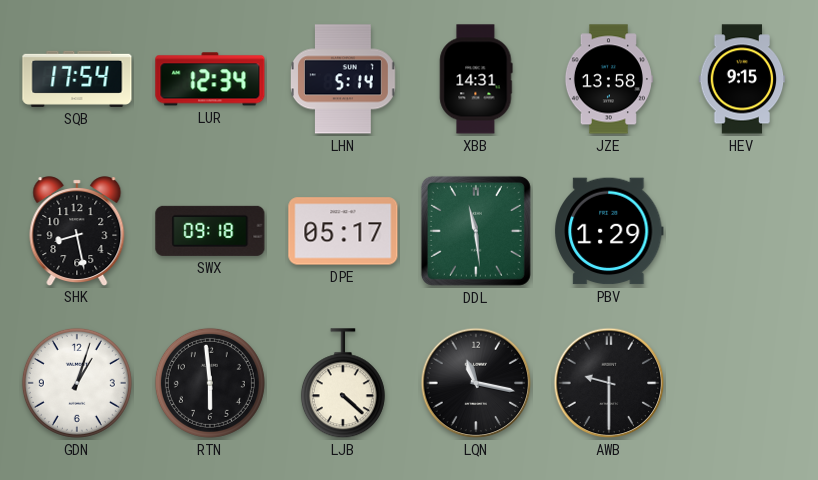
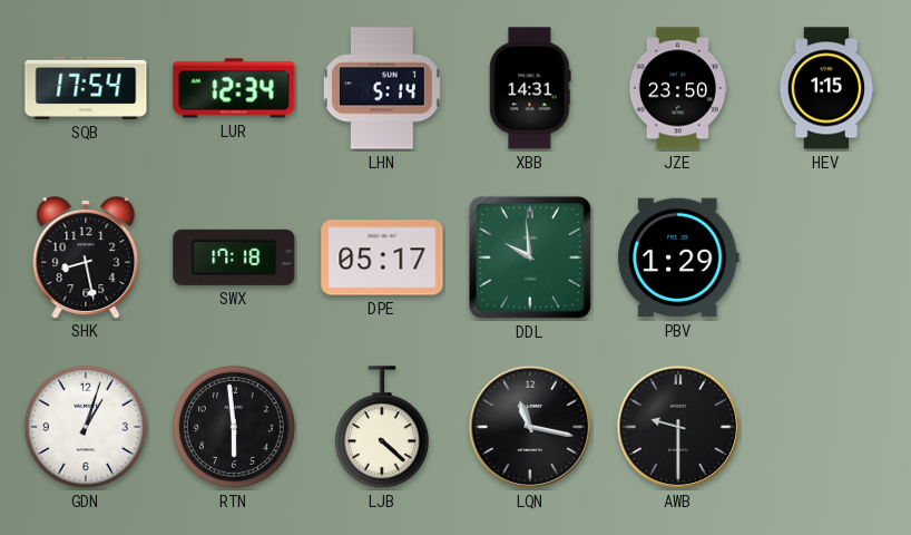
JZE: 13:58 -> 23:50 (677, 88)
HEV: 9:15 -> 1:15 (826, 88)
SWX: 09:18 -> 17:18 (234, 257)
DDL: 11:29 -> 9:59 (530, 257)
